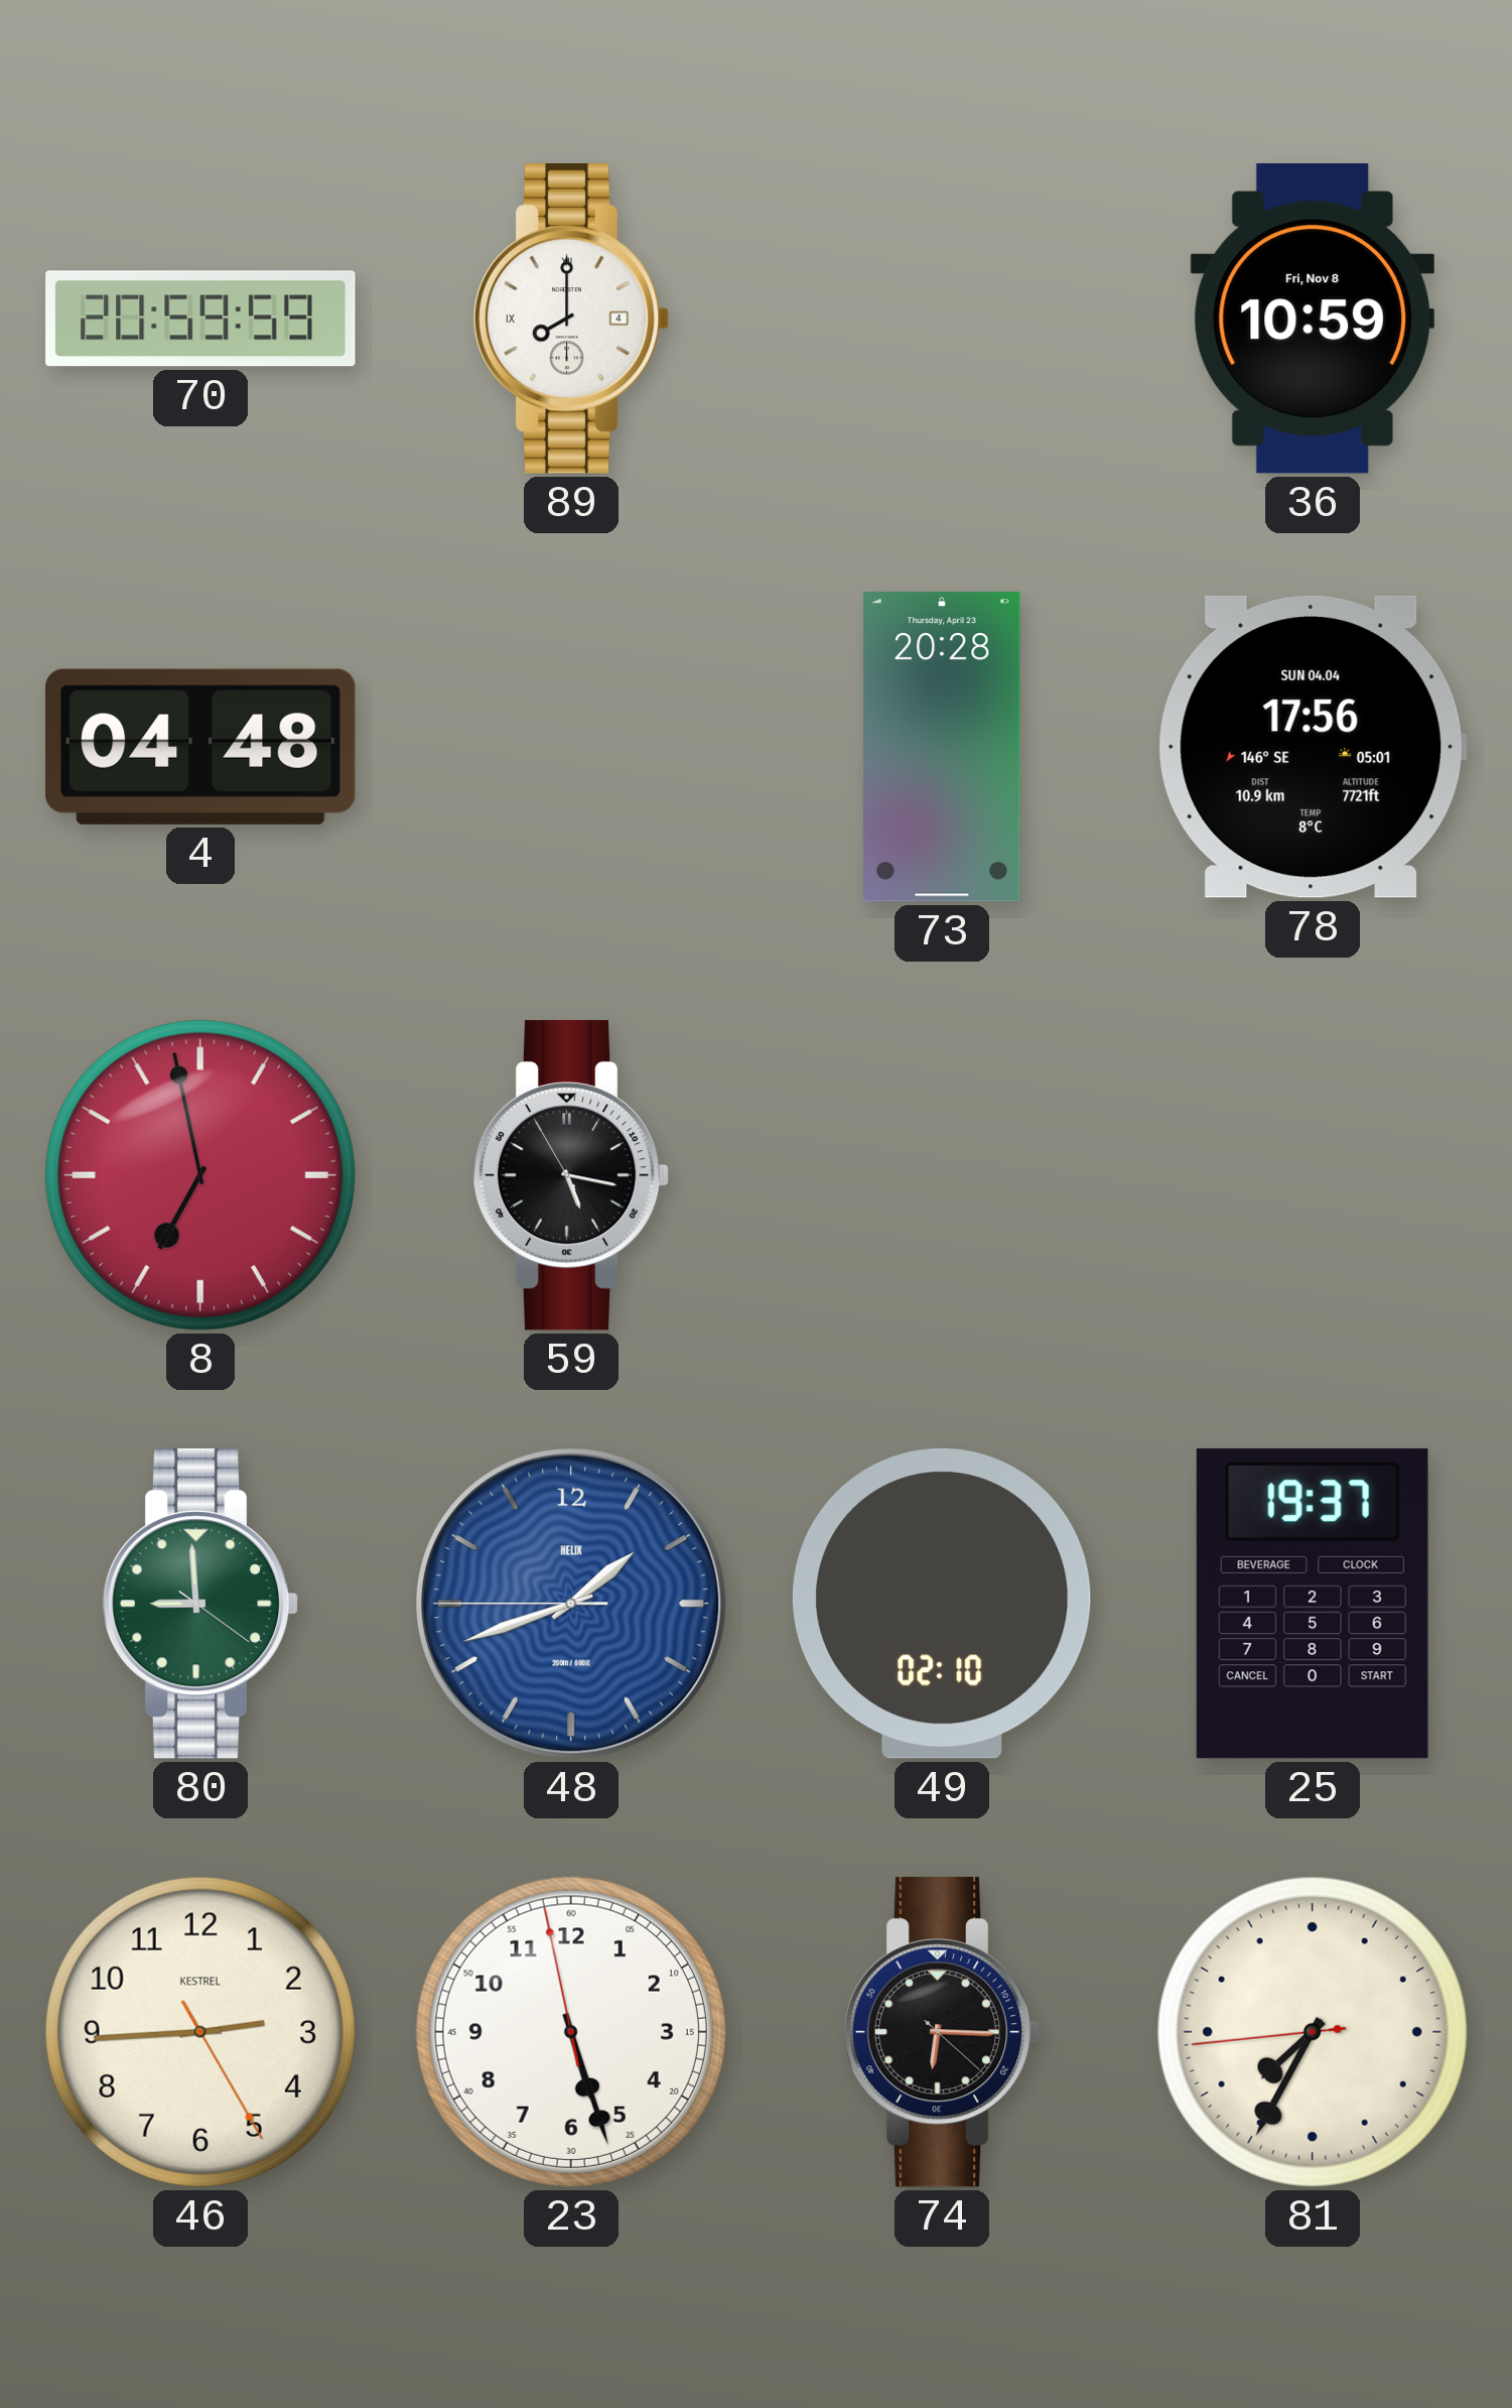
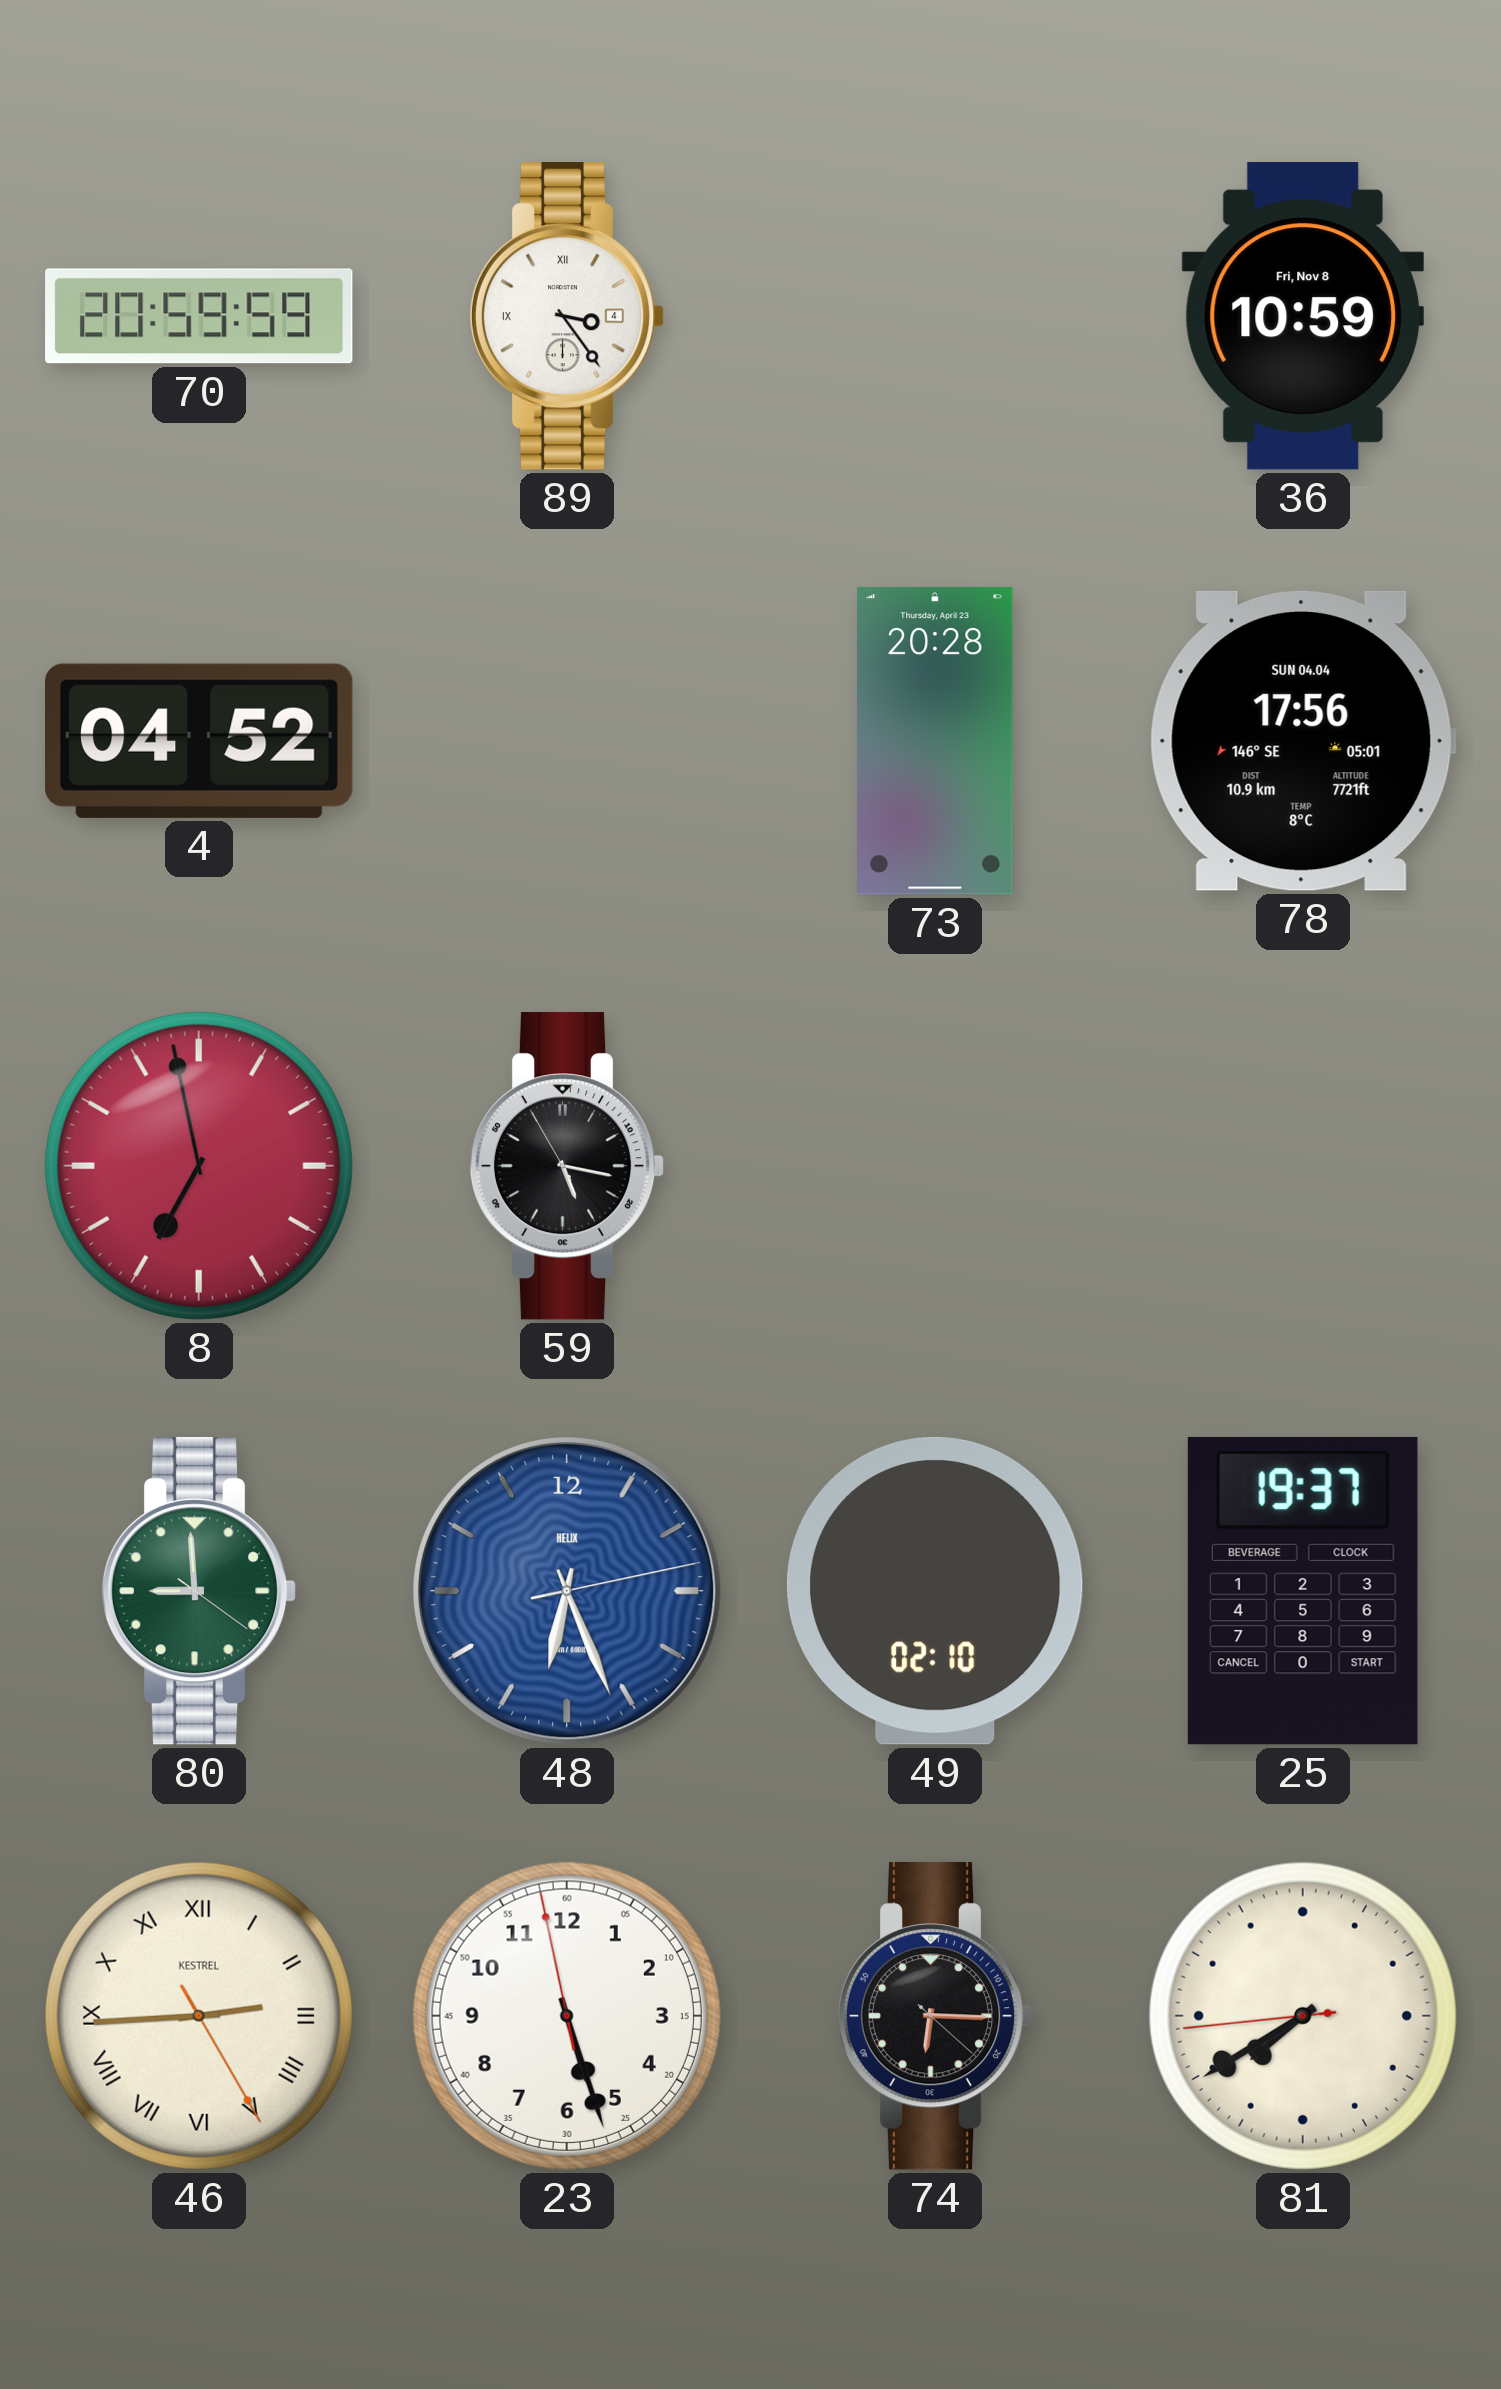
89: 8:00 -> 3:24 (567, 316)
4: 04:48 -> 04:52 (199, 741)
48: 1:41 -> 6:26 (568, 1592)
46 numerals: Arabic -> Roman (199, 2016)
81: 7:34 -> 7:39 (1303, 2016)
